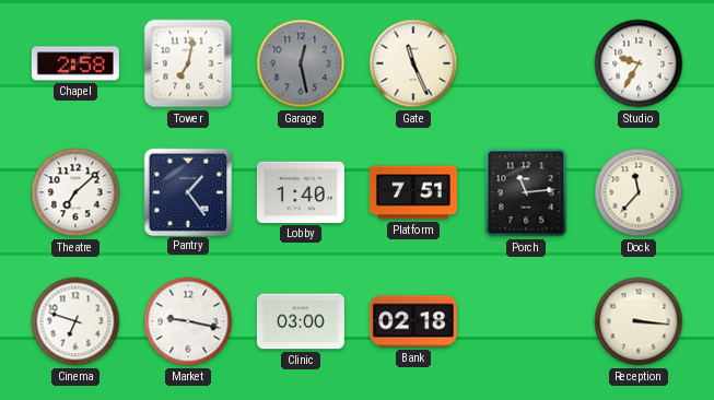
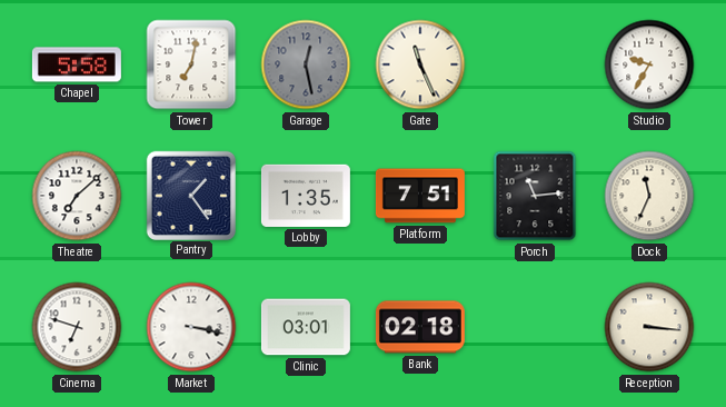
Chapel: 2:58 -> 5:58 (77, 64)
Lobby: 1:40 -> 1:35 (306, 196)
Dock: 11:37 -> 11:34 (649, 196)
Market: 9:17 -> 3:17 (191, 327)
Clinic: 03:00 -> 03:01 (306, 327)
